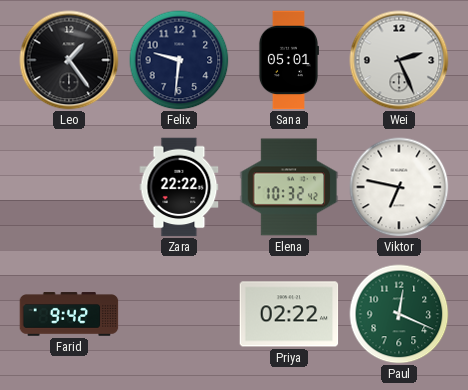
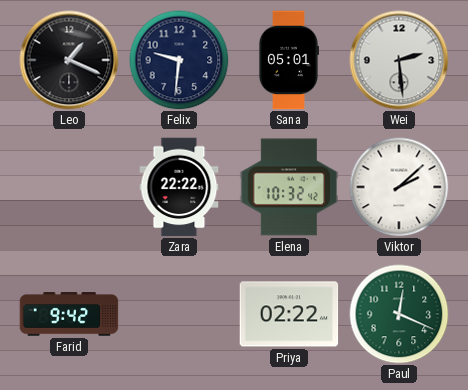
Leo: 1:24 -> 1:19 (69, 60)
Wei: 2:26 -> 2:29 (399, 60)
Viktor: 6:47 -> 2:08 (399, 187)
